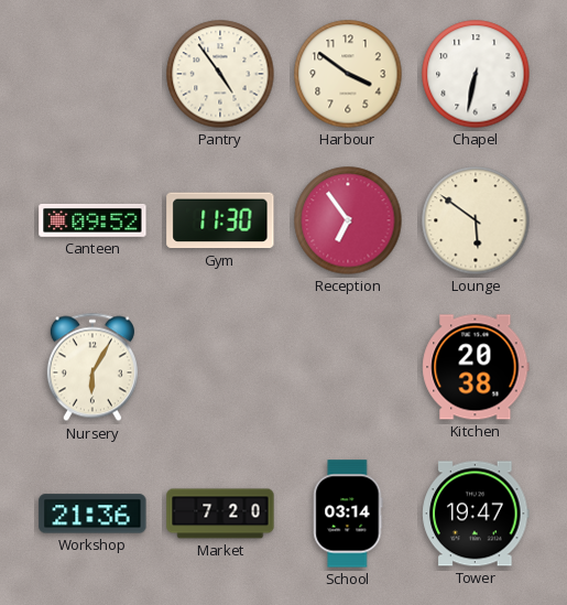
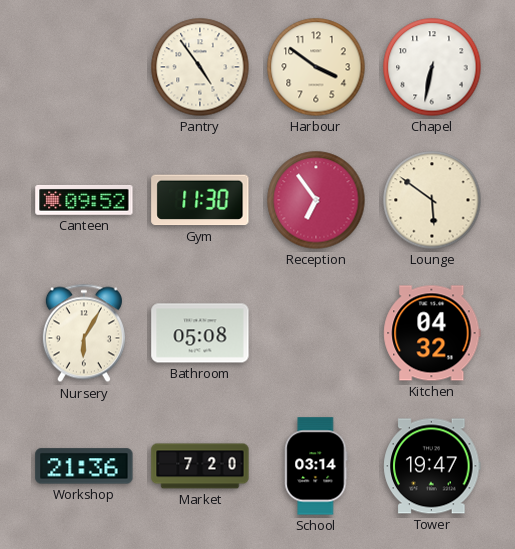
Bathroom: none -> 05:08 (200, 333)
Kitchen: 20:38 -> 04:32 (432, 333)
